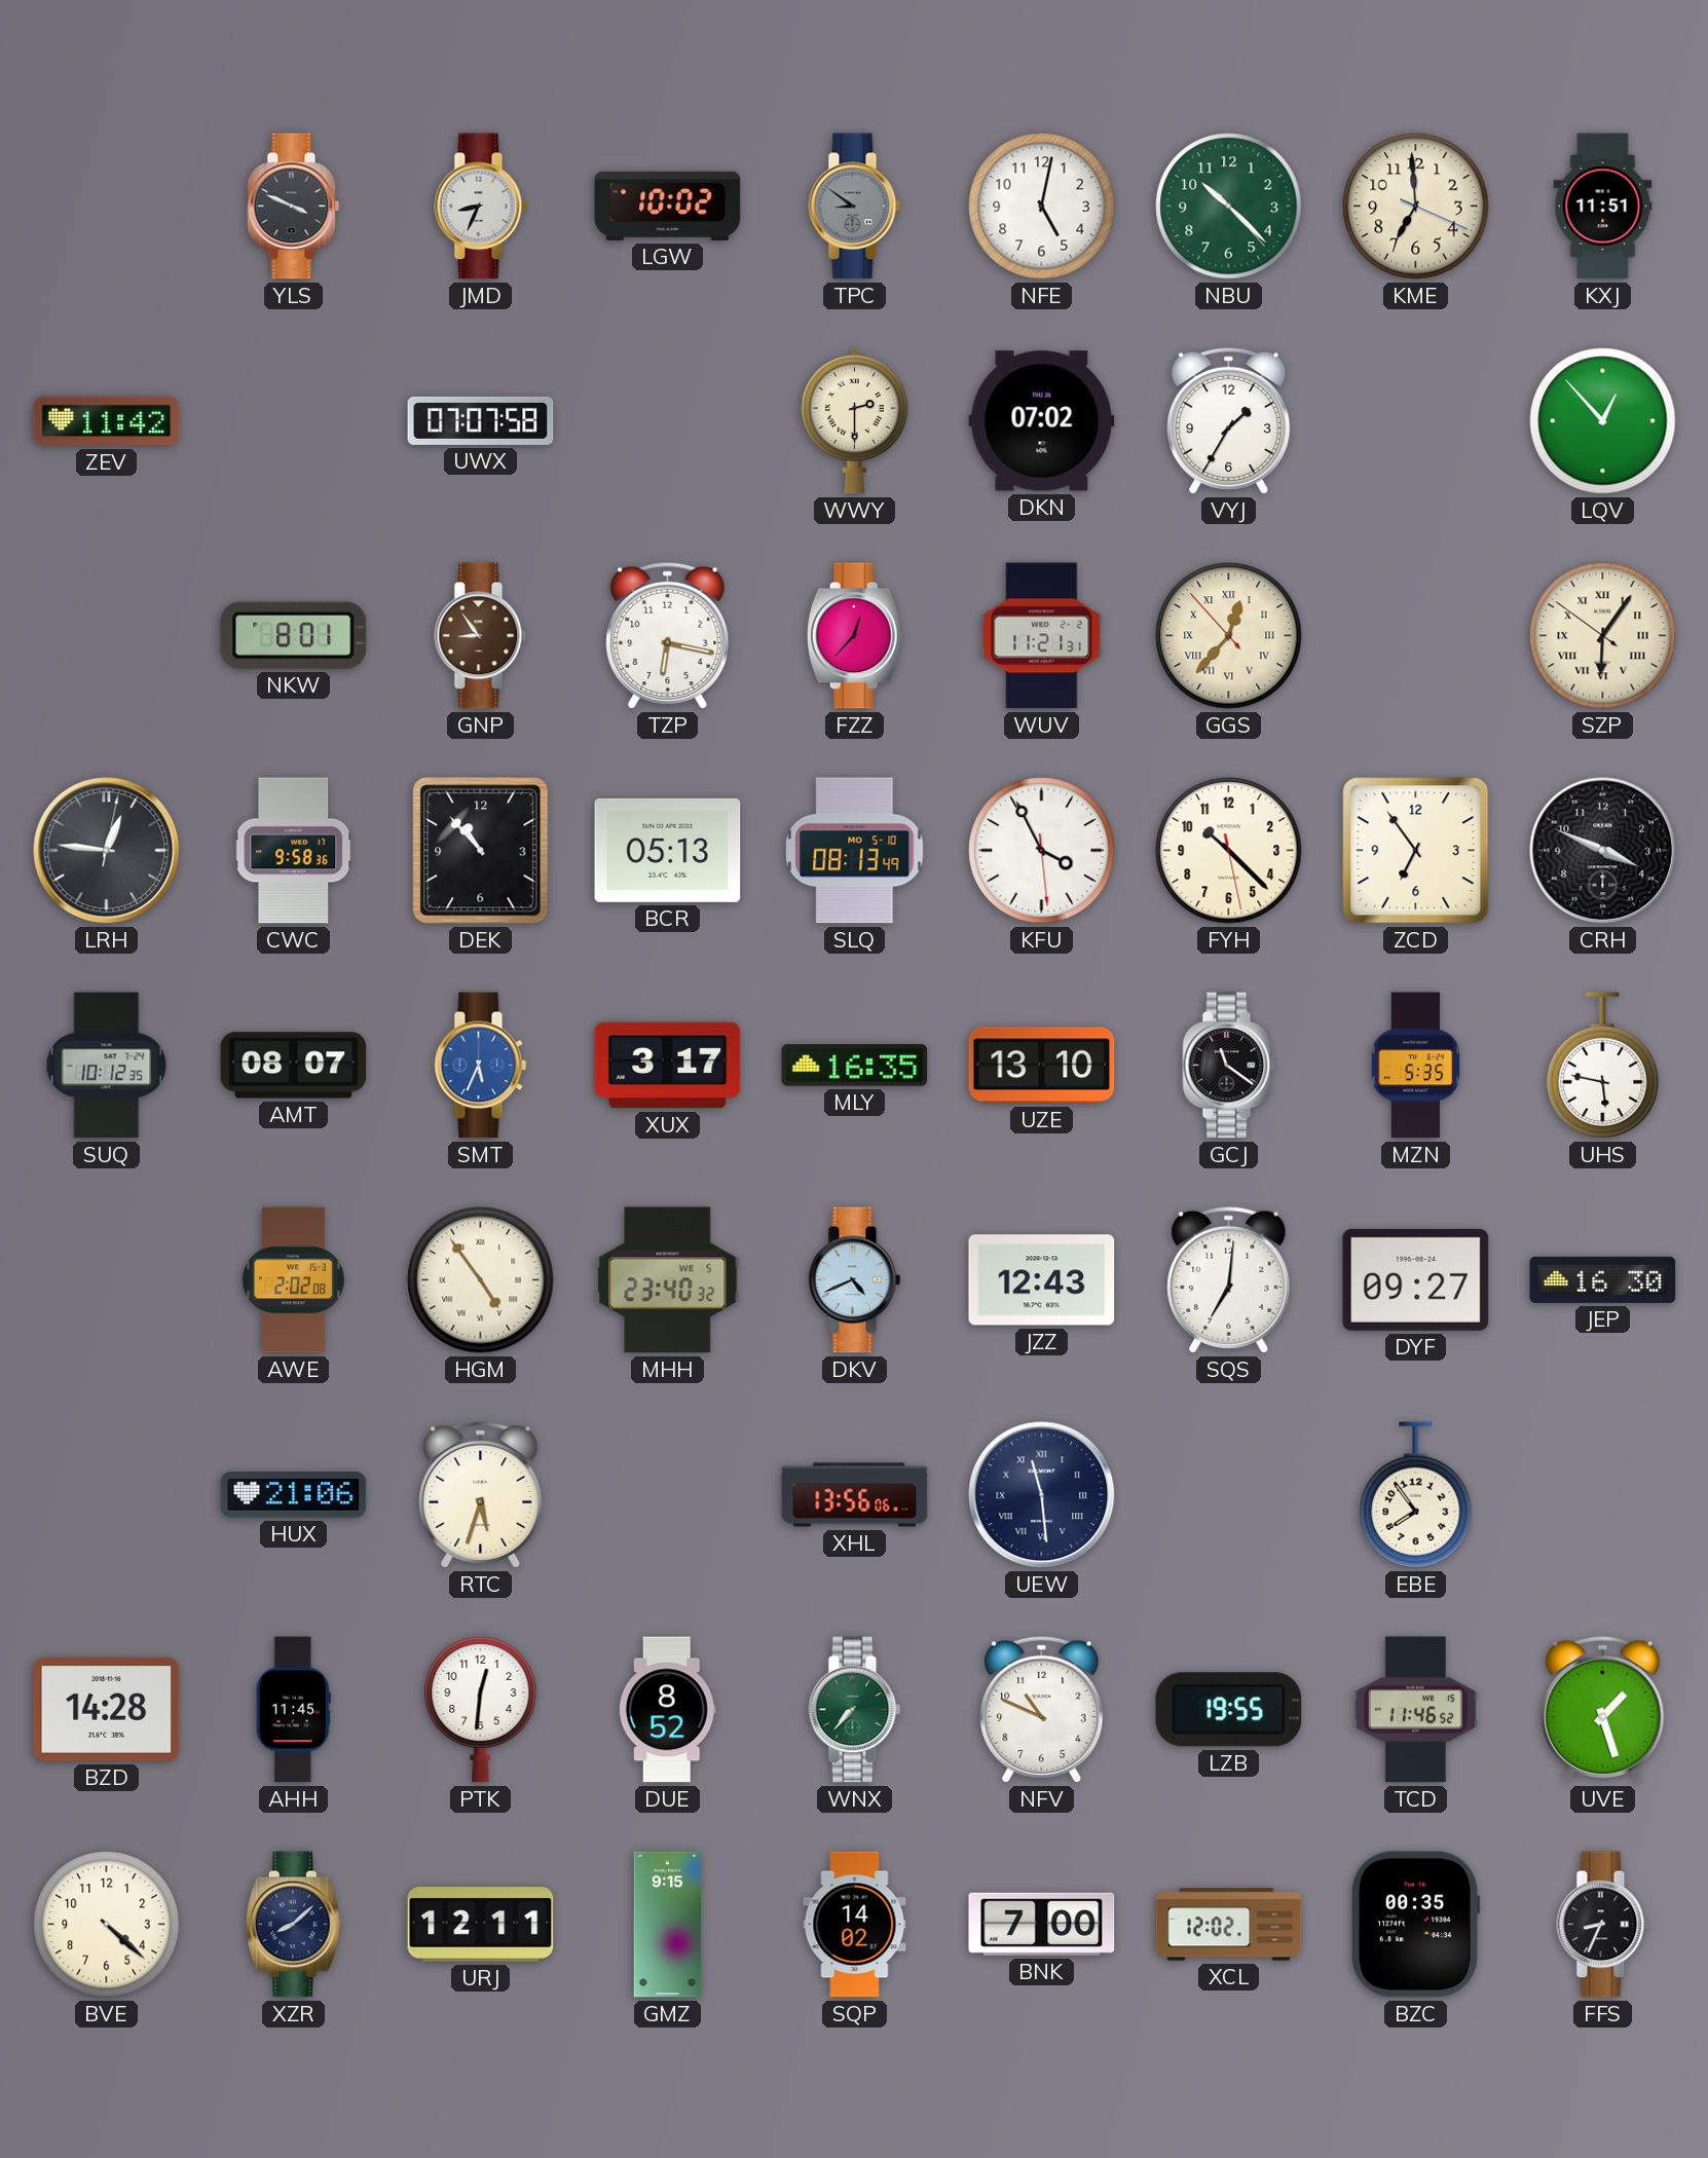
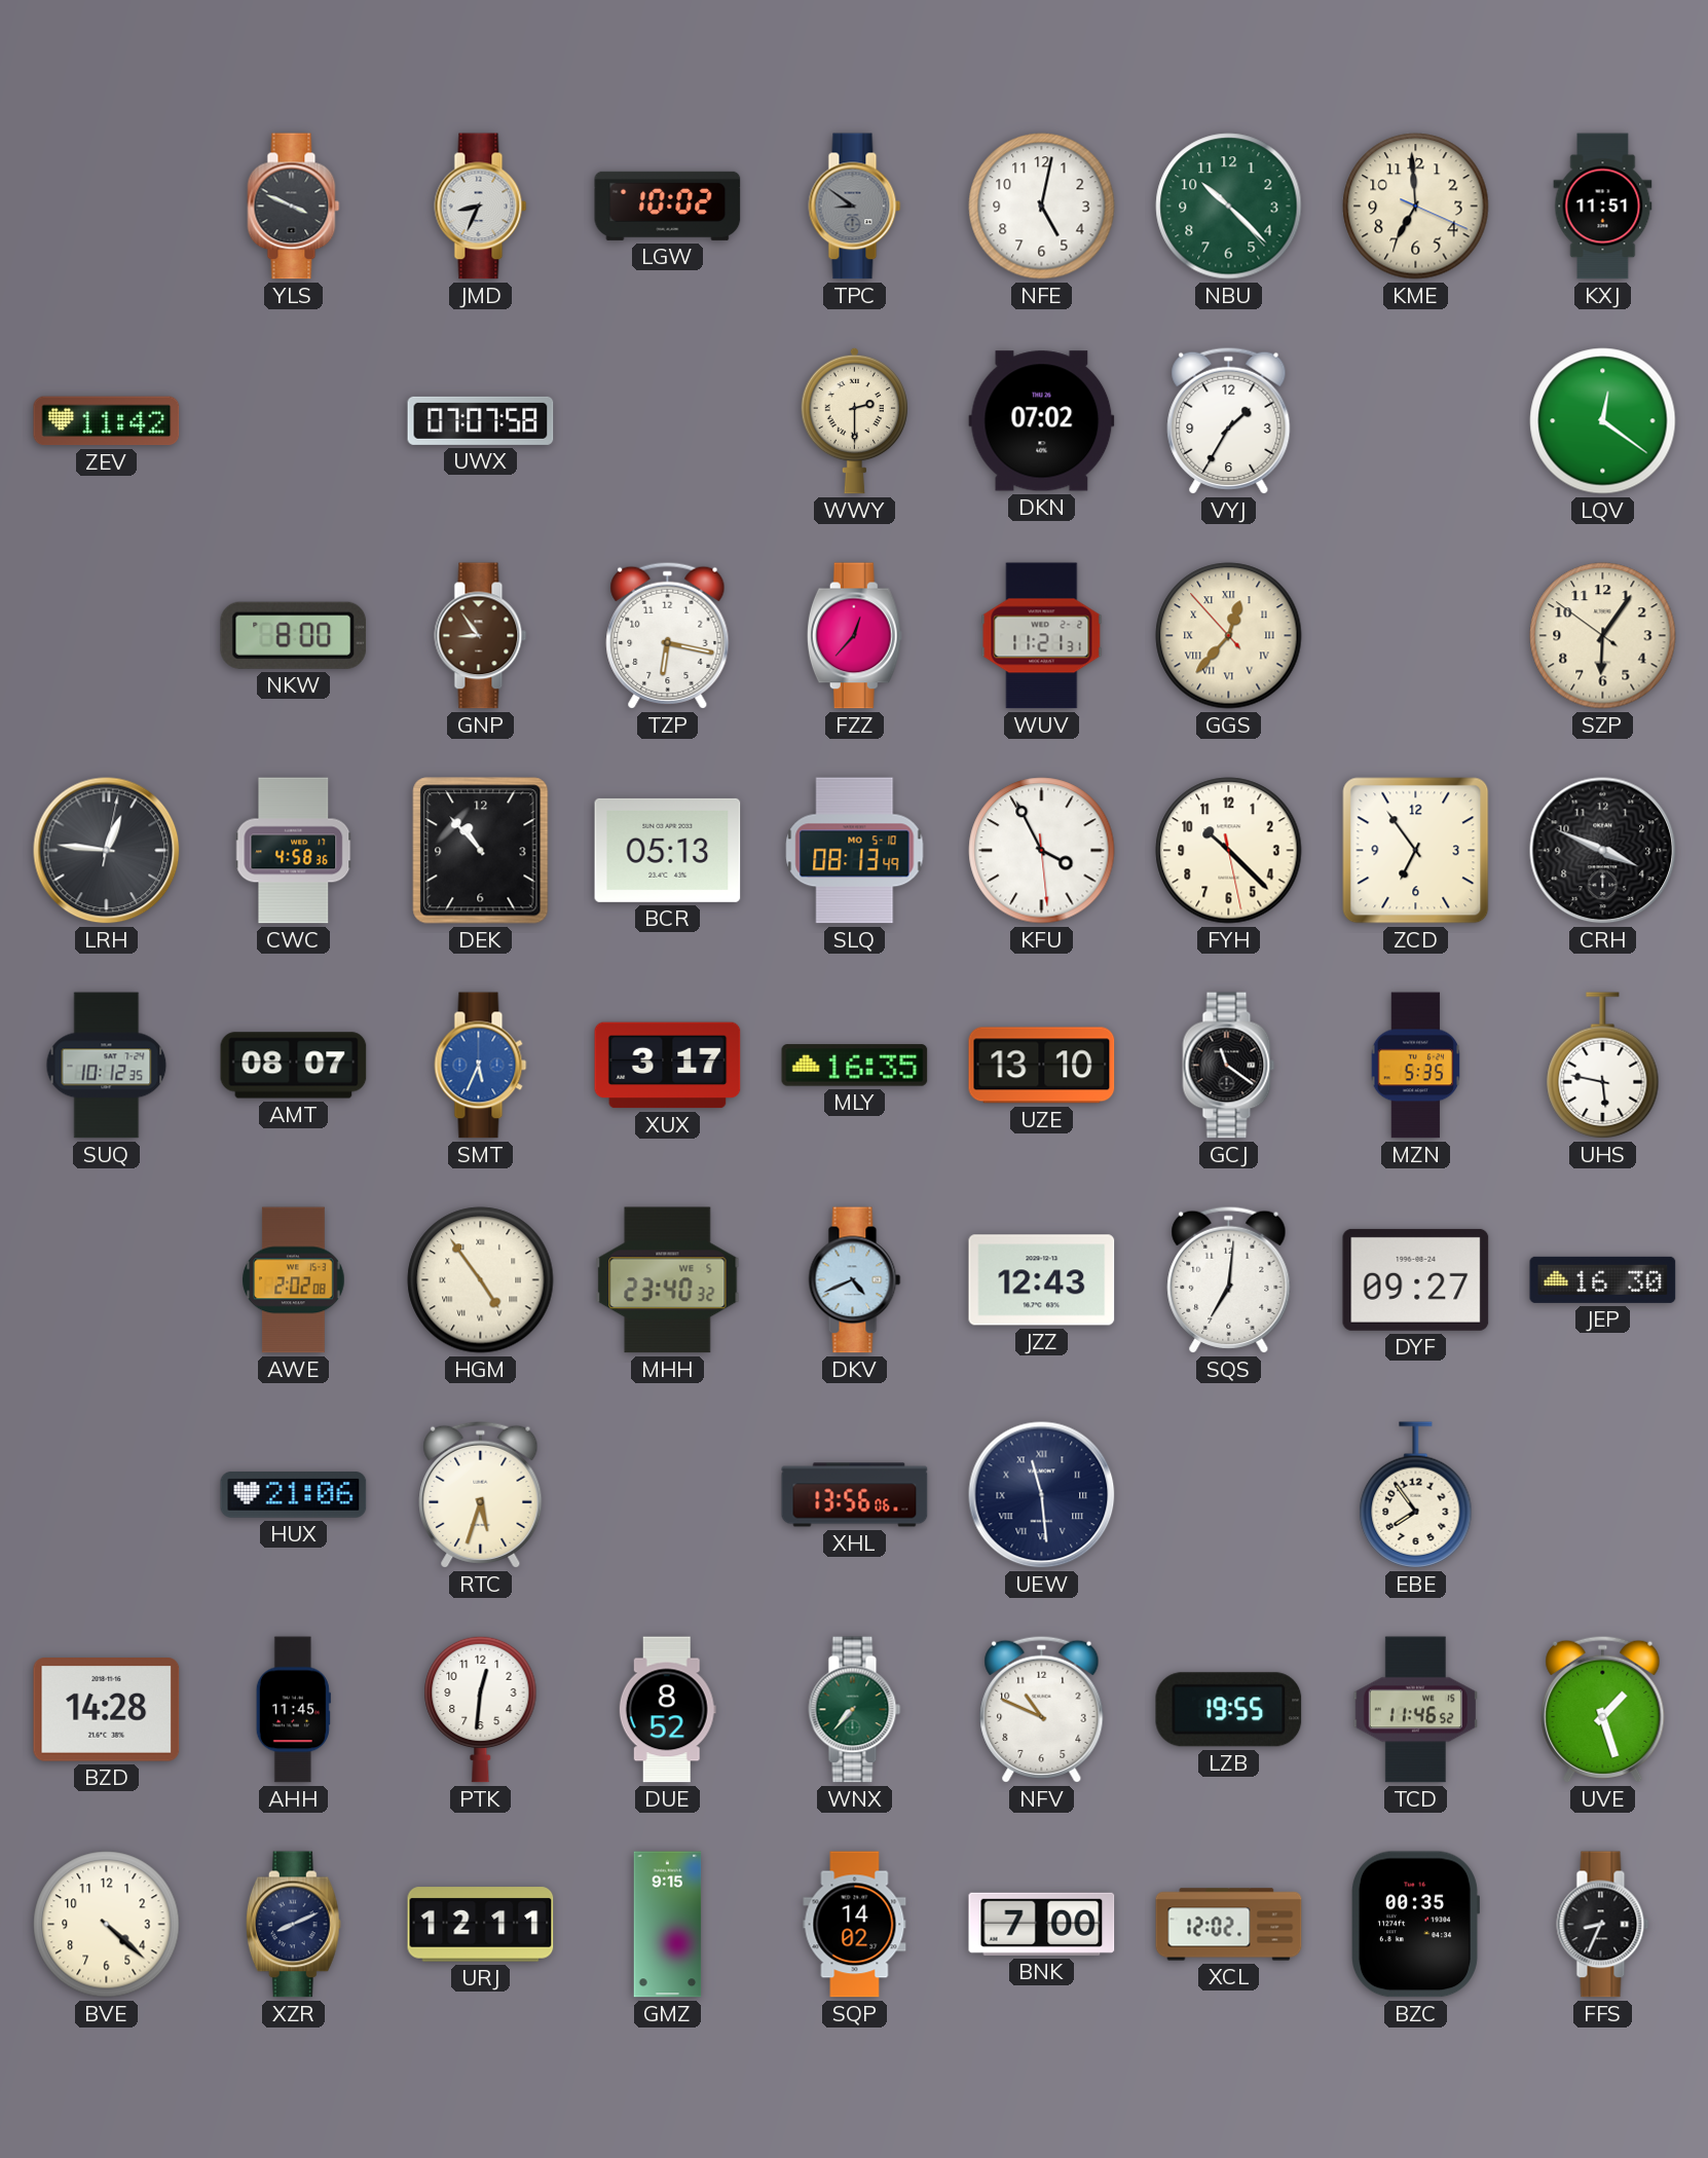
LQV: 12:53 -> 12:21 (1603, 421)
NKW: 8:01 -> 8:00 (294, 635)
SZP numerals: Roman -> Arabic (1603, 636)
CWC: 9:58 -> 4:58 (294, 851)
XZR: 8:08 -> 8:11 (293, 1925)
